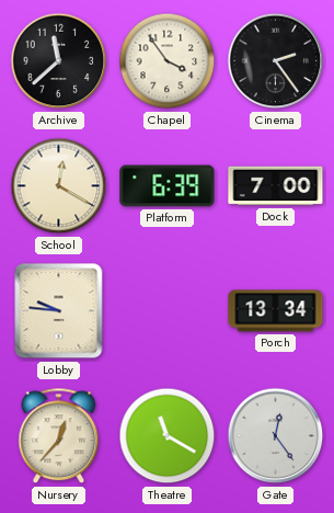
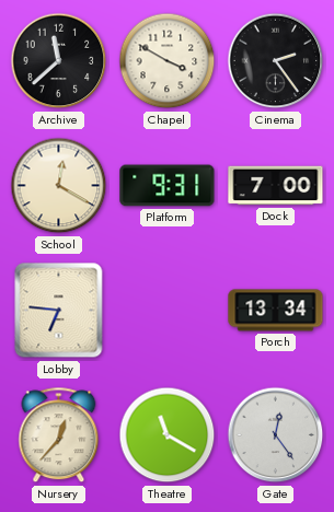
Chapel: 3:54 -> 3:50 (168, 61)
Platform: 6:39 -> 9:31 (168, 186)
Lobby: 9:46 -> 6:46 (59, 311)
